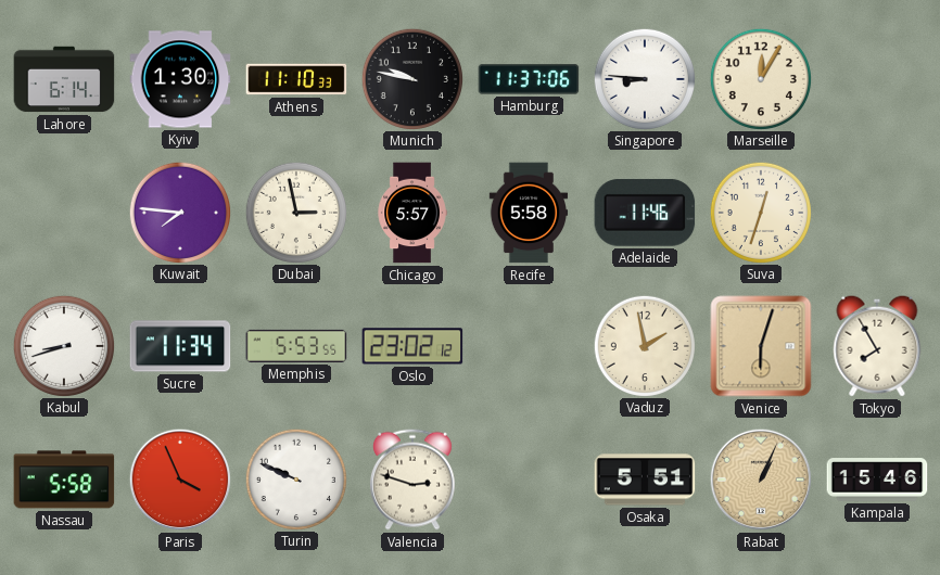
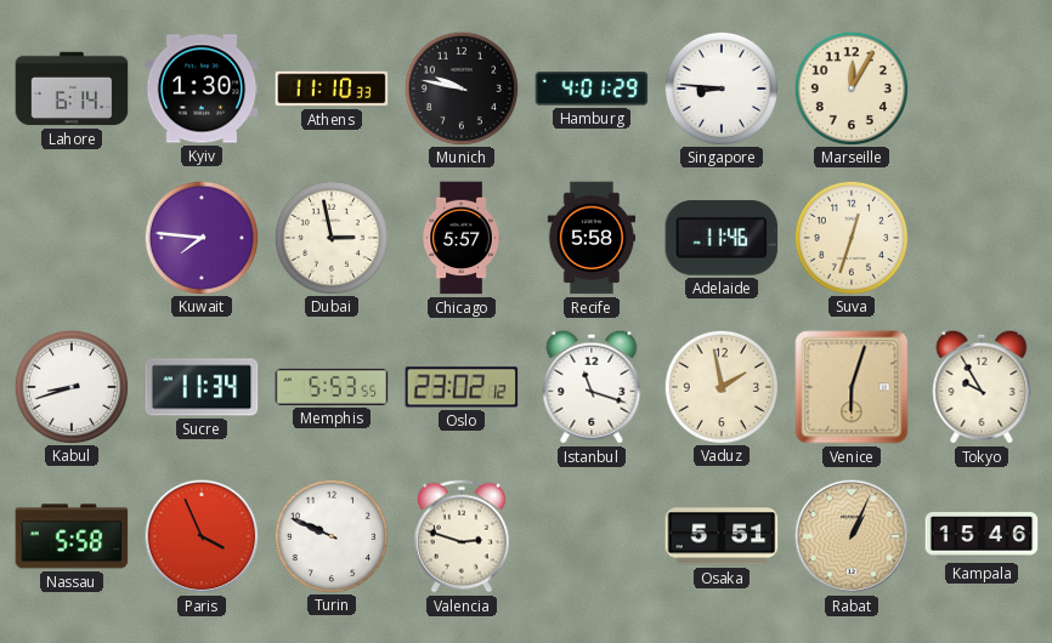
Hamburg: 11:37 -> 4:01 (592, 89)
Istanbul: none -> 11:18 (592, 387)
Tokyo: 7:55 -> 9:55 (982, 387)
